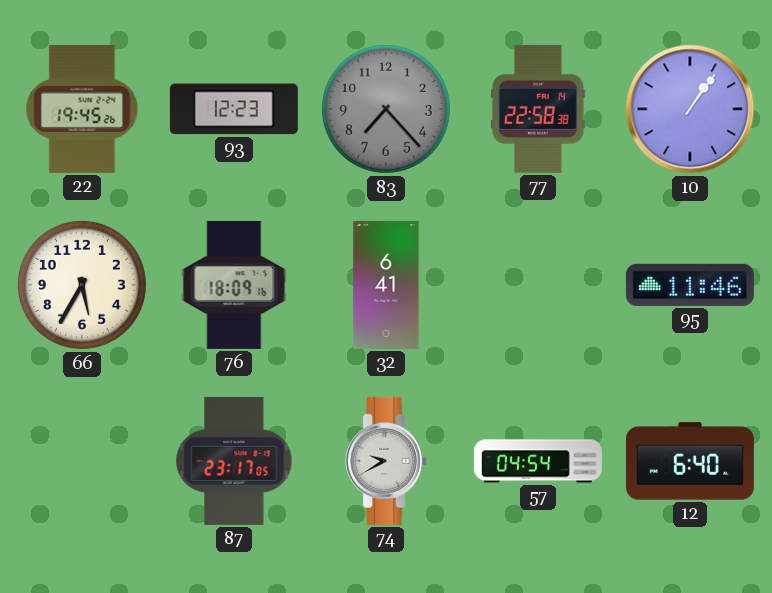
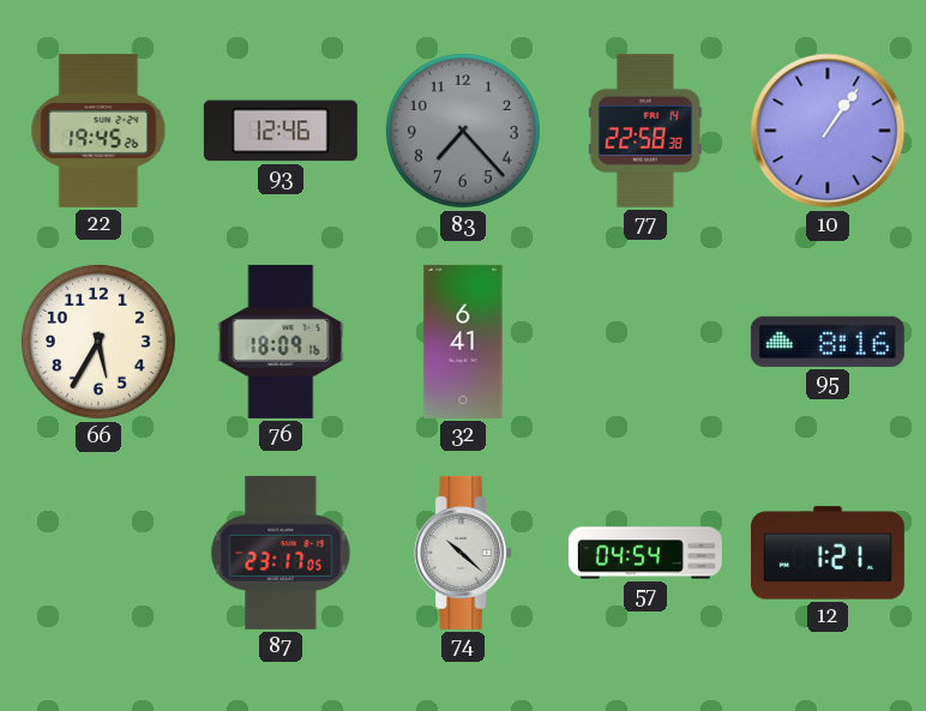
93: 12:23 -> 12:46 (281, 131)
95: 11:46 -> 8:16 (828, 342)
74: 9:40 -> 10:22 (463, 553)
12: 6:40 -> 1:21 (828, 553)
